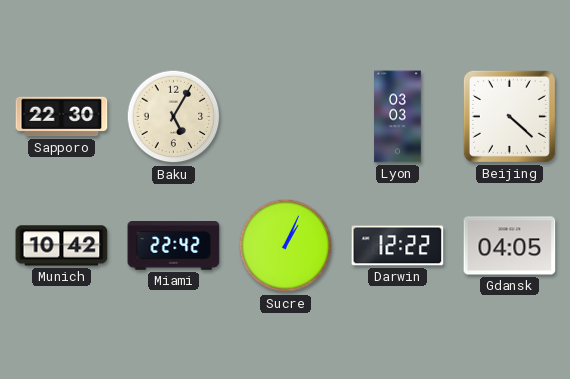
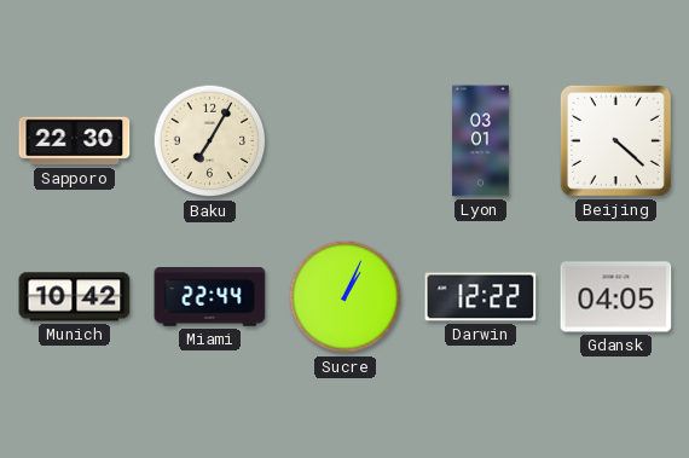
Baku: 5:05 -> 7:05 (210, 141)
Lyon: 03:03 -> 03:01 (481, 141)
Miami: 22:42 -> 22:44 (210, 297)
